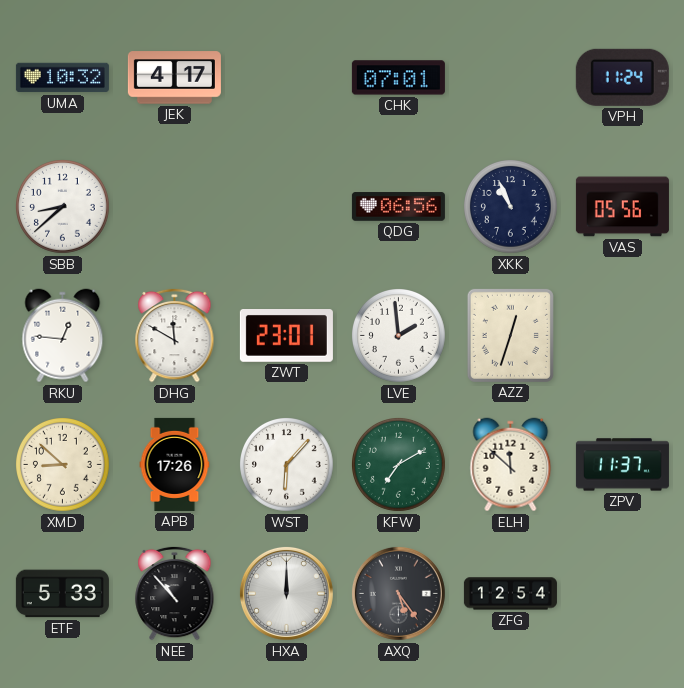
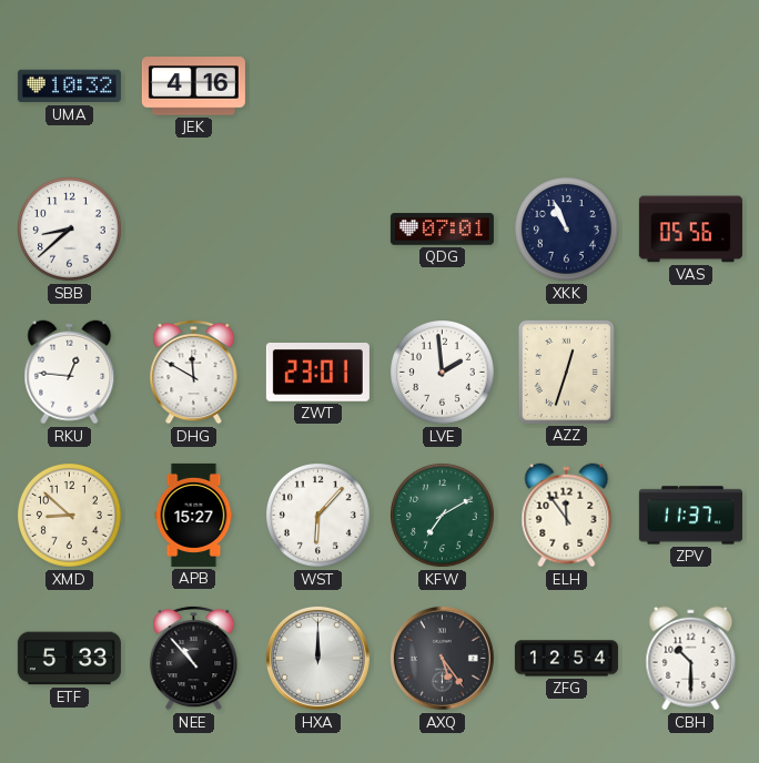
JEK: 4:17 -> 4:16 (193, 87)
CHK: 07:01 -> none (398, 78)
VPH: 11:24 -> none (622, 77)
QDG: 06:56 -> 07:01 (442, 230)
APB: 17:26 -> 15:27 (194, 515)
ELH: 11:52 -> 11:54 (567, 516)
CBH: none -> 10:30 (691, 659)
